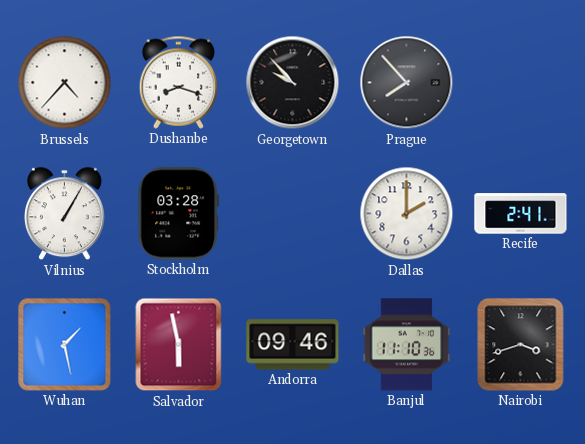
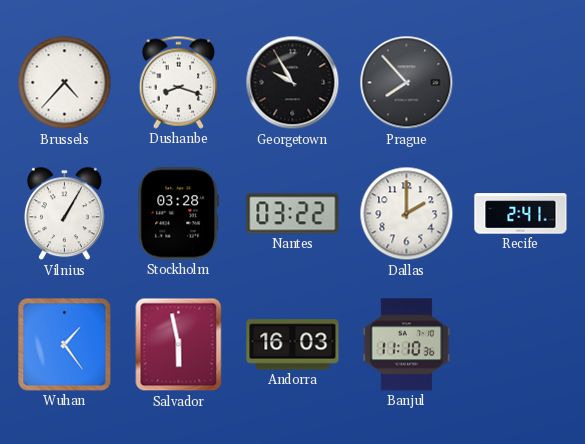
Georgetown: 9:53 -> 9:55 (293, 83)
Nantes: none -> 03:22 (293, 214)
Wuhan: 1:28 -> 1:24 (65, 345)
Andorra: 09:46 -> 16:03 (293, 345)
Nairobi: 3:42 -> none (521, 345)
